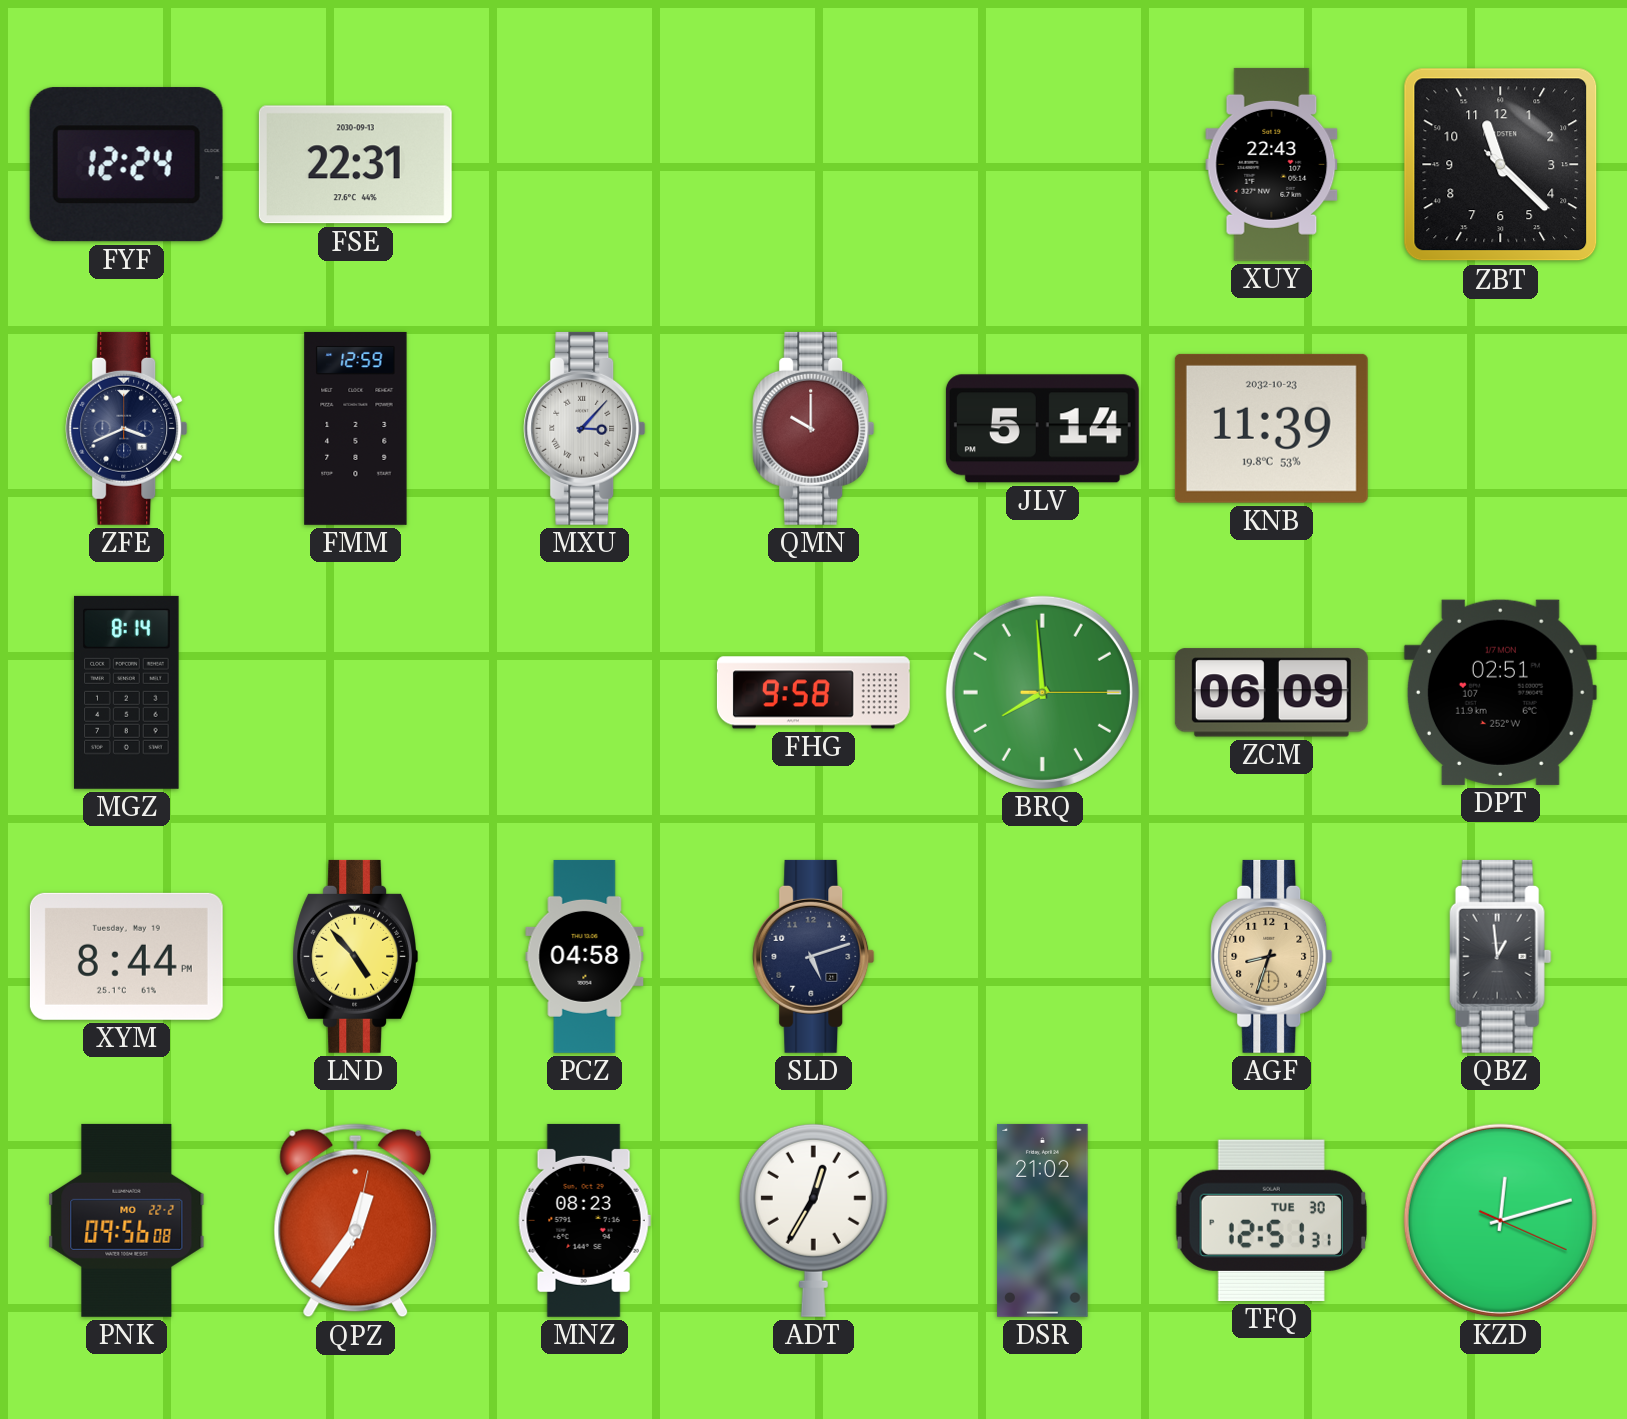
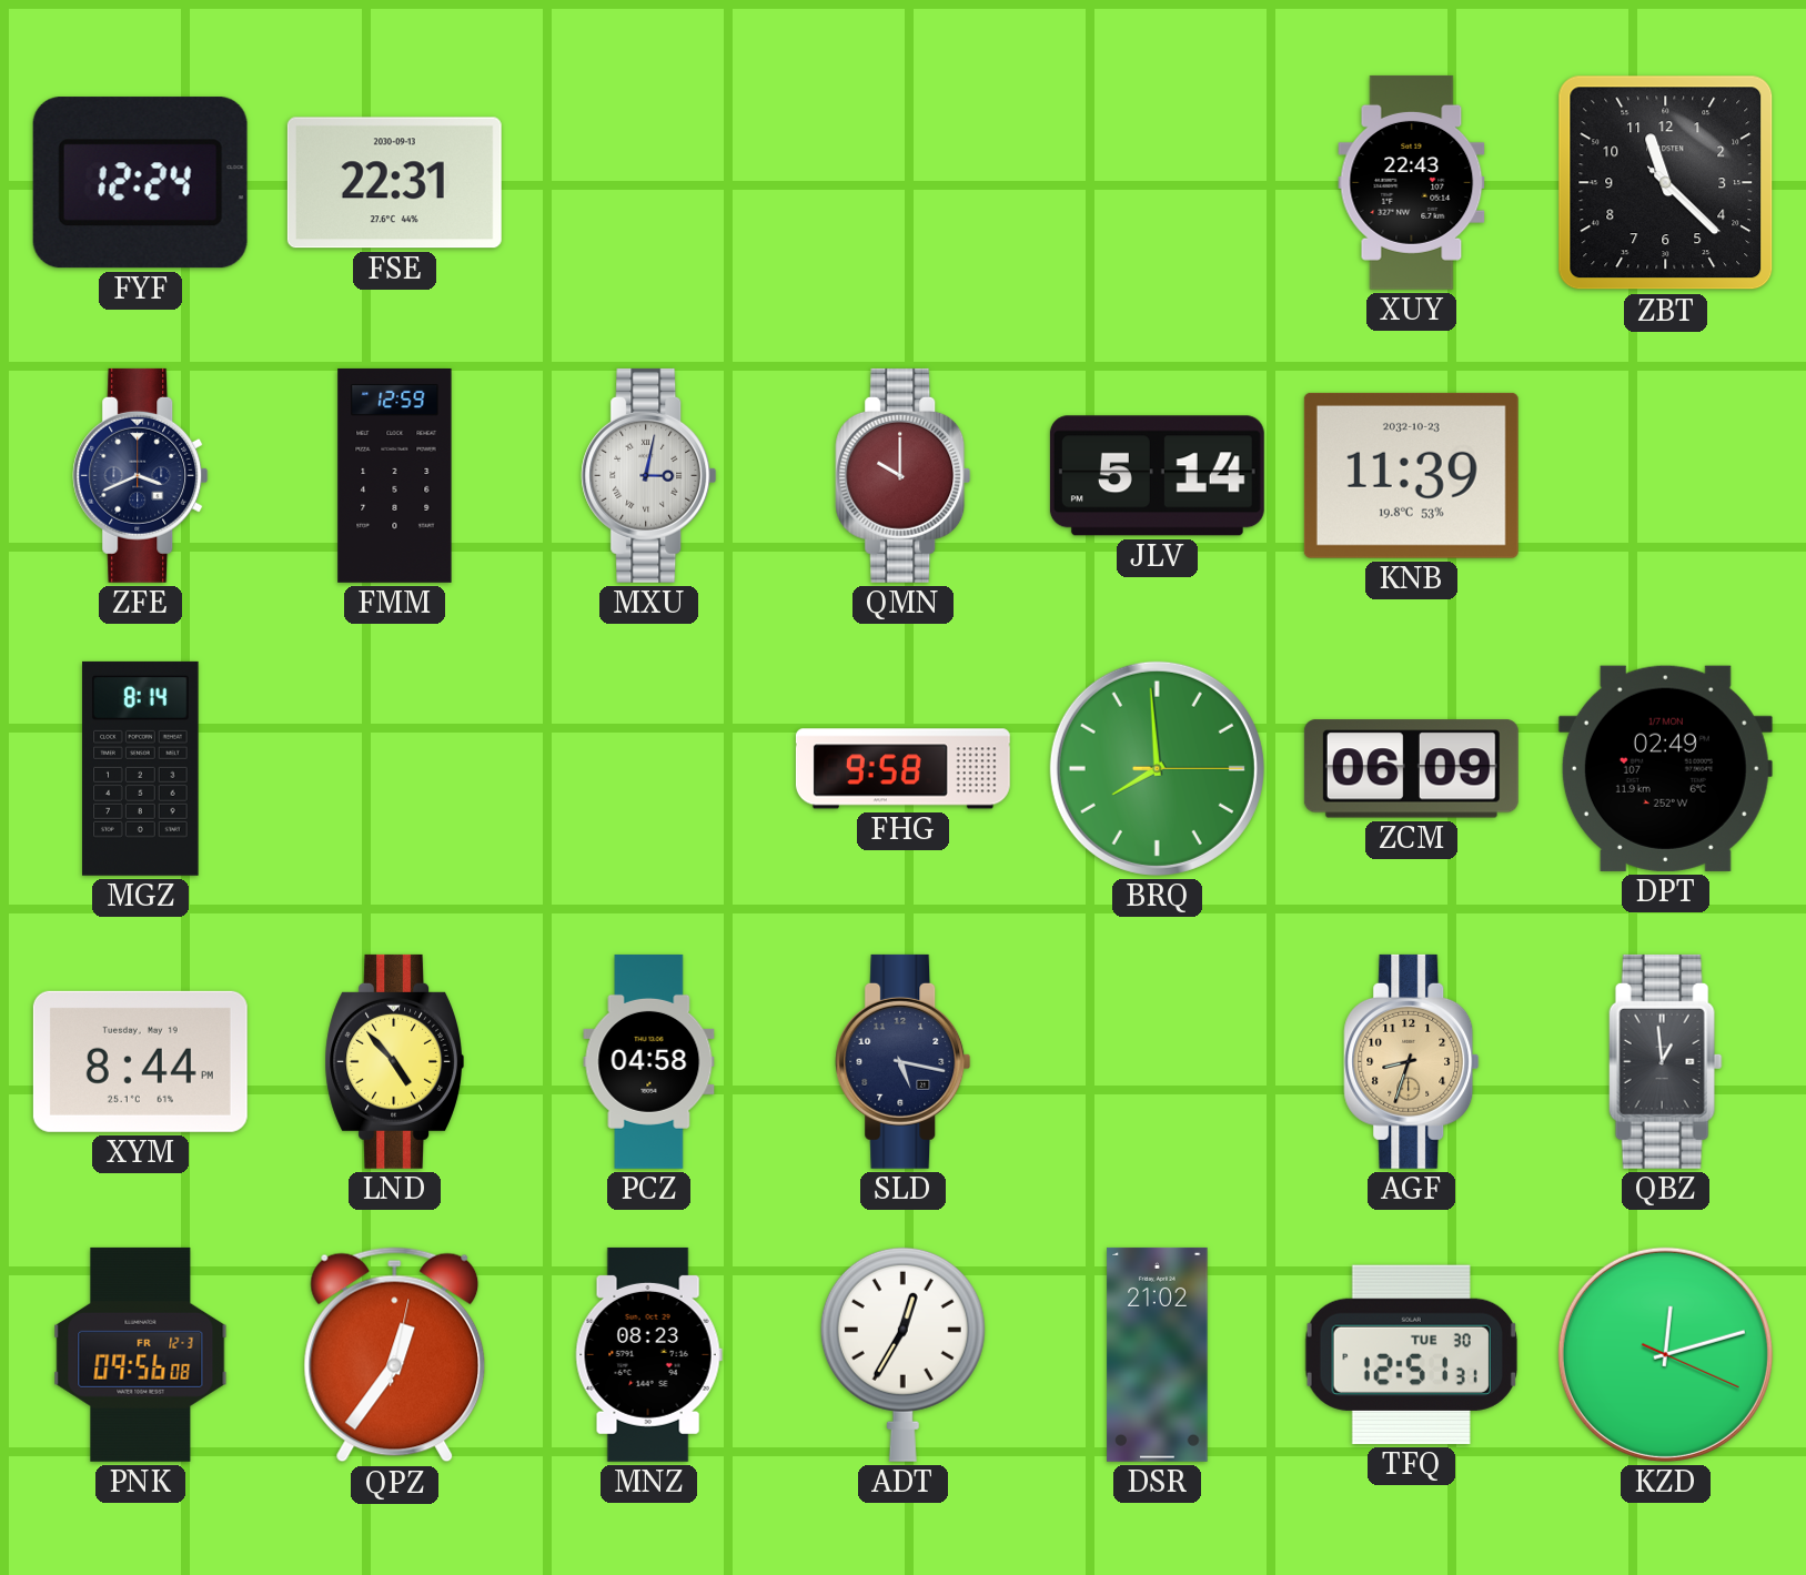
MXU: 3:07 -> 3:02 (649, 475)
DPT: 02:51 -> 02:49 (1665, 768)
SLD: 5:12 -> 5:17 (904, 1061)
PNK date: MO 22-2 -> FR 12-3 (141, 1354)
